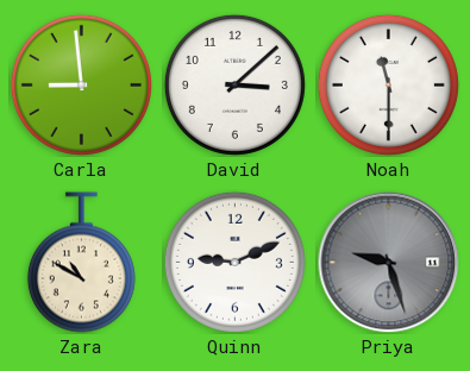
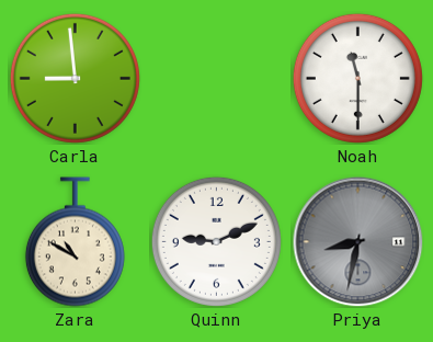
David: 3:08 -> none (234, 84)
Priya: 9:27 -> 8:32 (358, 242)
